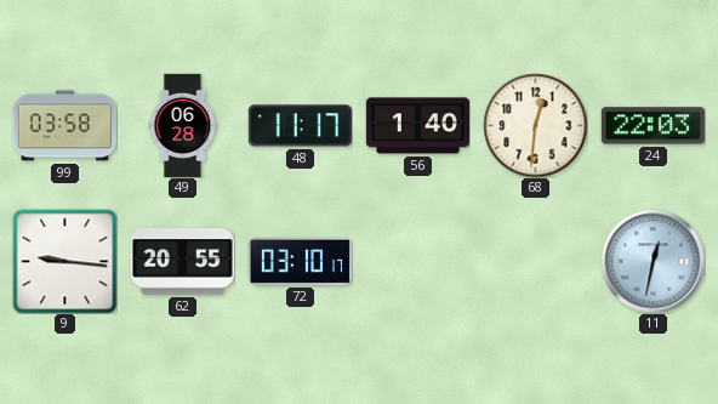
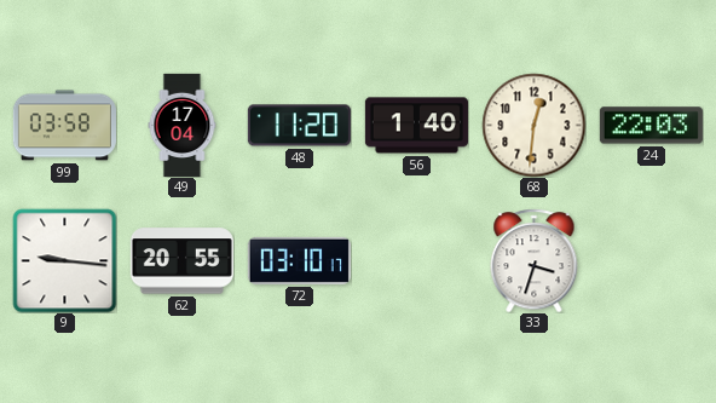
49: 06:28 -> 17:04 (183, 125)
48: 11:17 -> 11:20 (299, 126)
33: none -> 3:33 (535, 260)
11: 12:32 -> none (653, 261)
